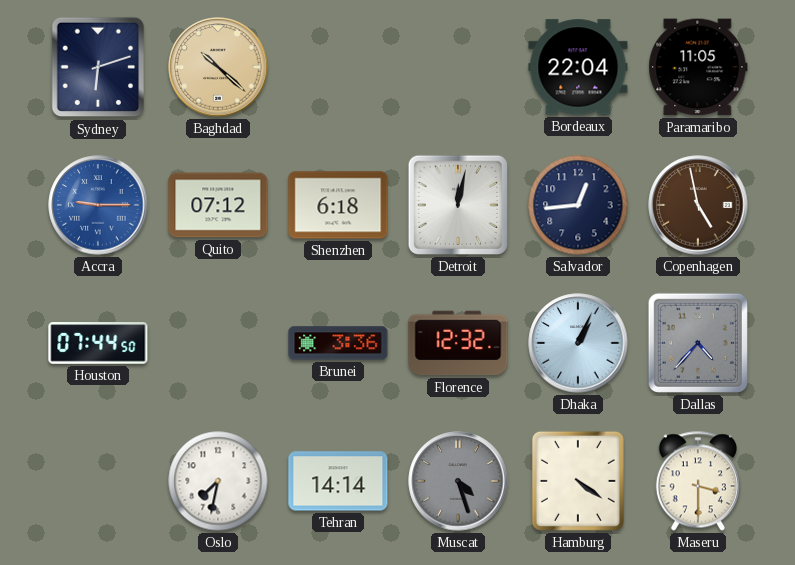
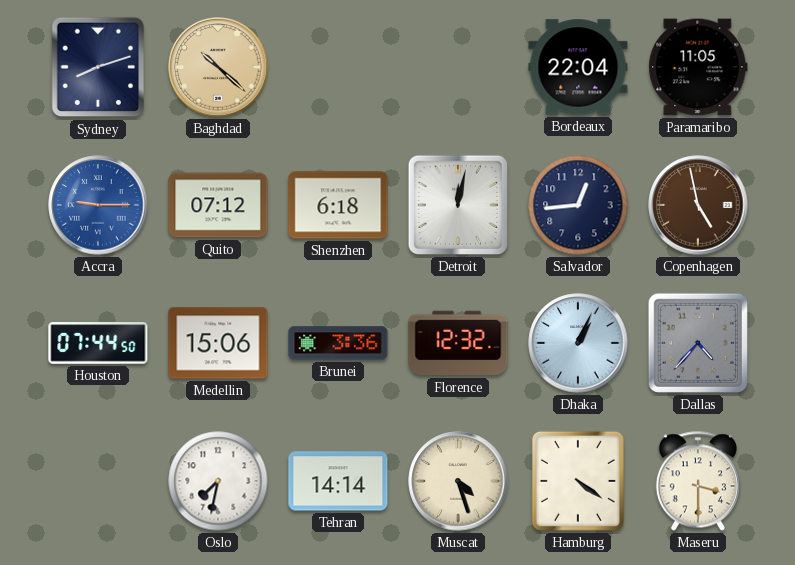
Sydney: 6:12 -> 8:12 (98, 67)
Medellin: none -> 15:06 (218, 343)
Muscat dial: grey -> cream (458, 481)
